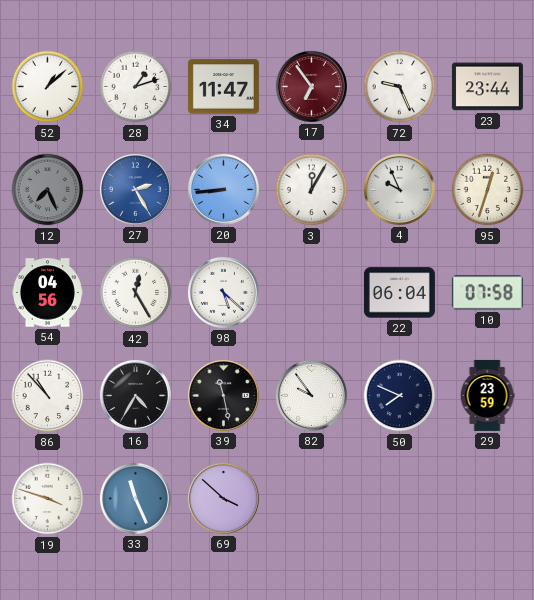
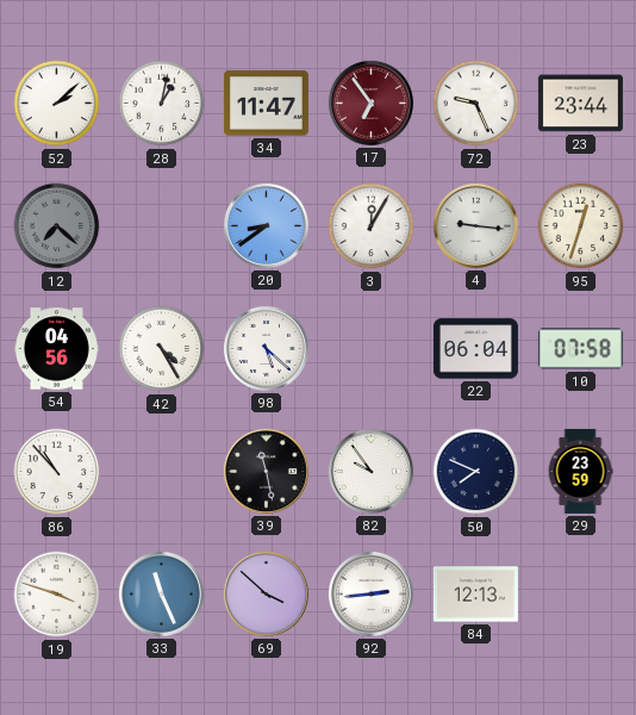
52: 1:08 -> 2:08 (57, 104)
28: 1:12 -> 1:02 (162, 104)
12: 7:26 -> 7:22 (57, 226)
27: 2:25 -> none (135, 189)
20: 8:44 -> 8:39 (266, 225)
4: 9:56 -> 9:16 (475, 225)
42: 12:25 -> 4:25 (162, 349)
16: 4:35 -> none (135, 395)
92: none -> 2:44 (370, 593)
84: none -> 12:13 (475, 595)
